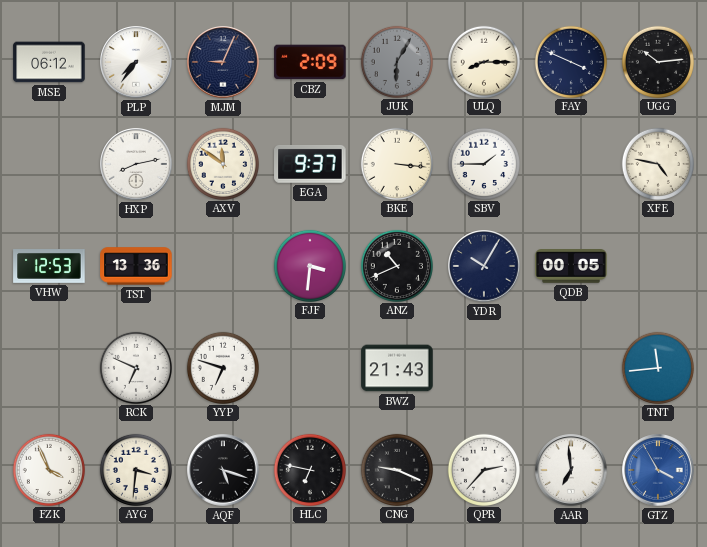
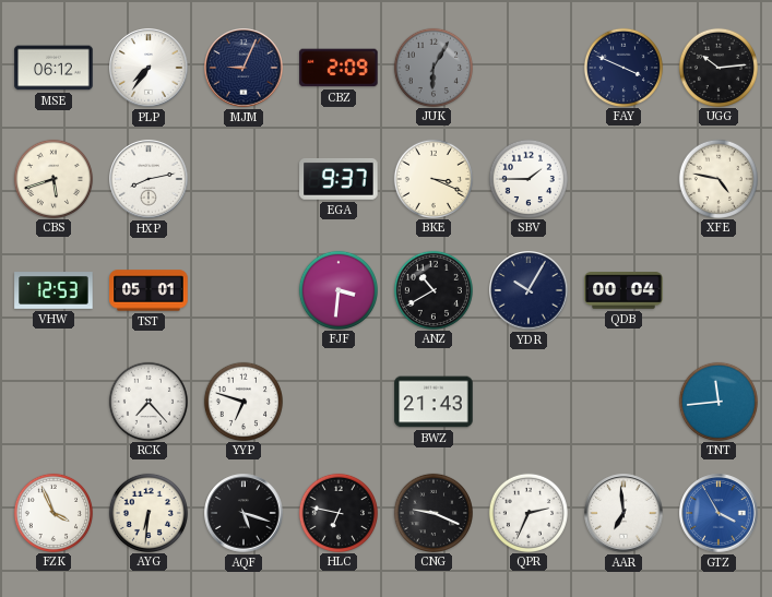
ULQ: 8:15 -> none (483, 61)
CBS: none -> 5:42 (52, 178)
AXV: 11:51 -> none (222, 163)
BKE: 3:16 -> 3:19 (432, 178)
TST: 13:36 -> 05:01 (149, 290)
ANZ: 10:41 -> 10:40 (432, 289)
QDB: 00:05 -> 00:04 (623, 291)
RCK: 6:49 -> 7:23 (147, 401)
AYG: 3:31 -> 6:31 (147, 512)
QPR: 2:37 -> 2:34 (527, 512)
